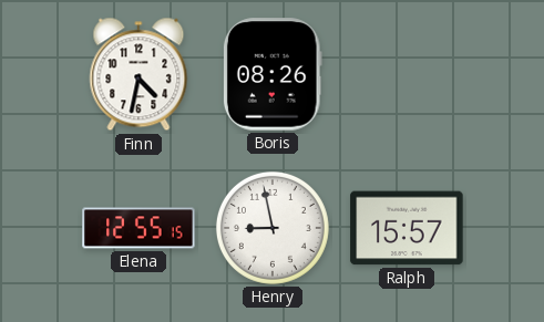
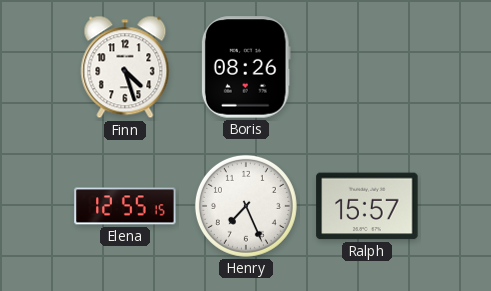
Finn: 4:32 -> 4:27 (125, 67)
Henry: 8:58 -> 7:26 (246, 206)
